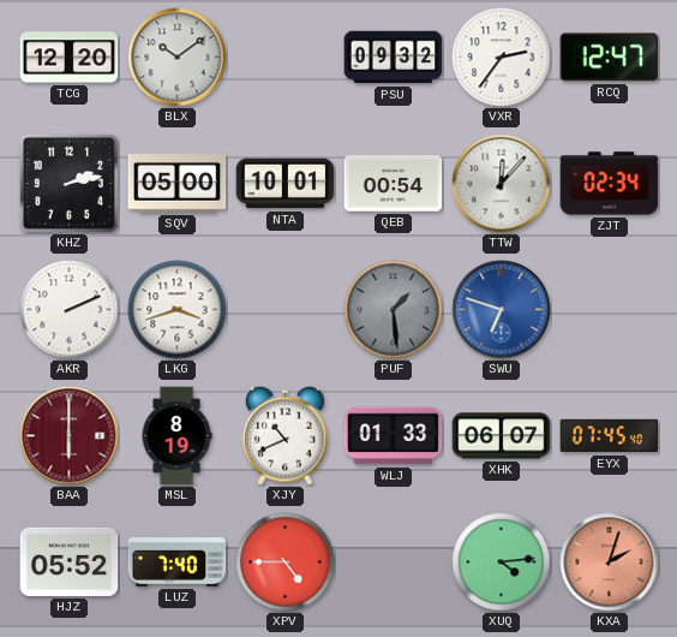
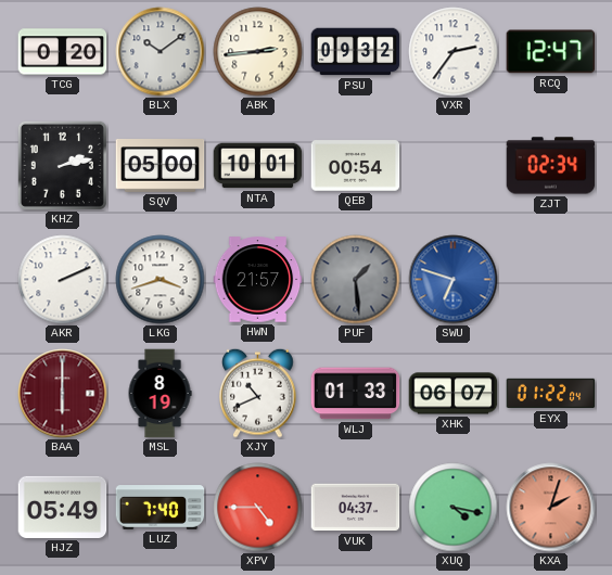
TCG: 12:20 -> 0:20 (63, 52)
ABK: none -> 2:44 (258, 52)
TTW: 12:07 -> none (502, 184)
HWN: none -> 21:57 (258, 280)
EYX: 07:45 -> 01:22 (551, 394)
HJZ: 05:52 -> 05:49 (63, 507)
VUK: none -> 04:37 (356, 508)
XUQ: 4:14 -> 4:17 (454, 508)
